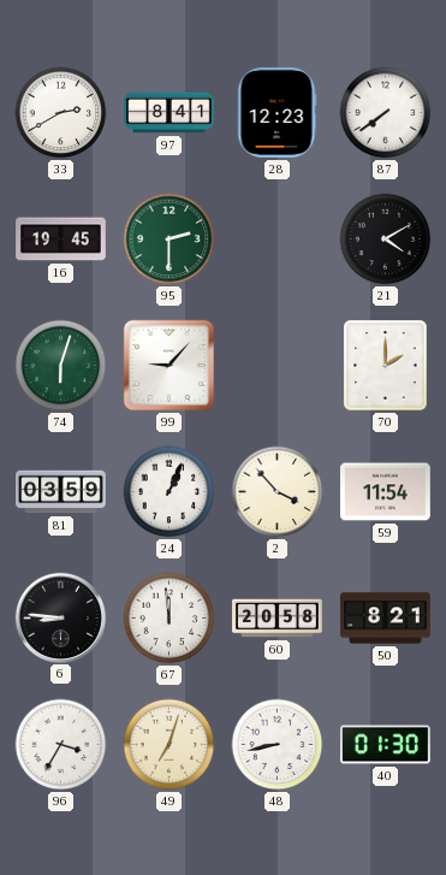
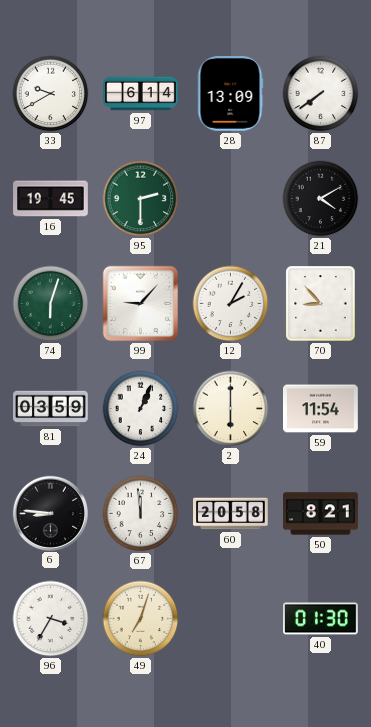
33: 2:40 -> 9:40 (51, 94)
97: 8:41 -> 6:14 (141, 94)
28: 12:23 -> 13:09 (230, 94)
12: none -> 2:05 (231, 304)
70: 2:00 -> 8:53 (321, 304)
2: 3:53 -> 6:00 (231, 409)
48: 8:43 -> none (278, 745)
